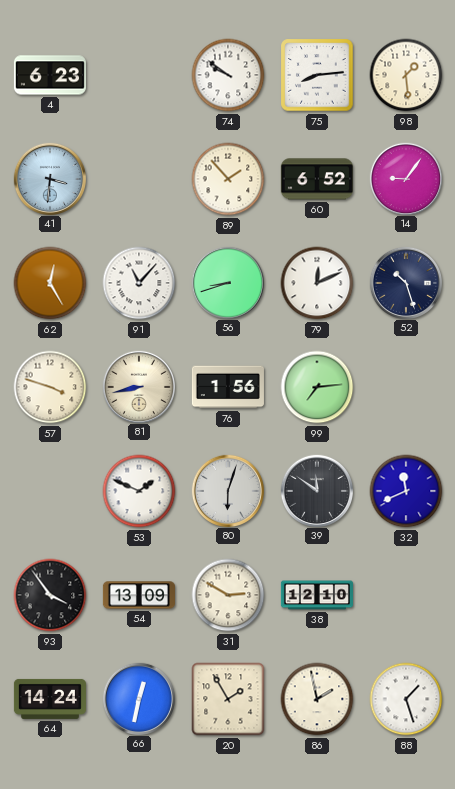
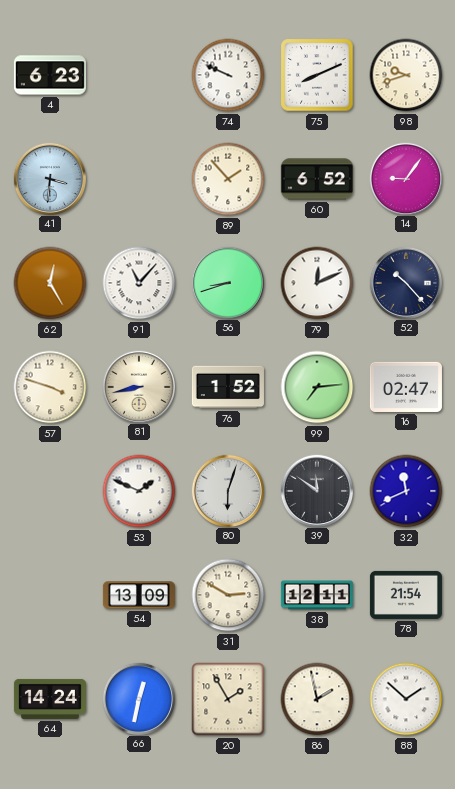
74: 9:51 -> 9:49 (228, 75)
75: 8:14 -> 8:11 (317, 75)
98: 1:29 -> 9:42 (406, 75)
52: 10:27 -> 10:23 (405, 282)
76: 1:56 -> 1:52 (228, 387)
16: none -> 02:47 (406, 387)
93: 3:54 -> none (50, 595)
38: 12:10 -> 12:11 (317, 595)
78: none -> 21:54 (406, 595)
88: 1:27 -> 1:52 (406, 699)
